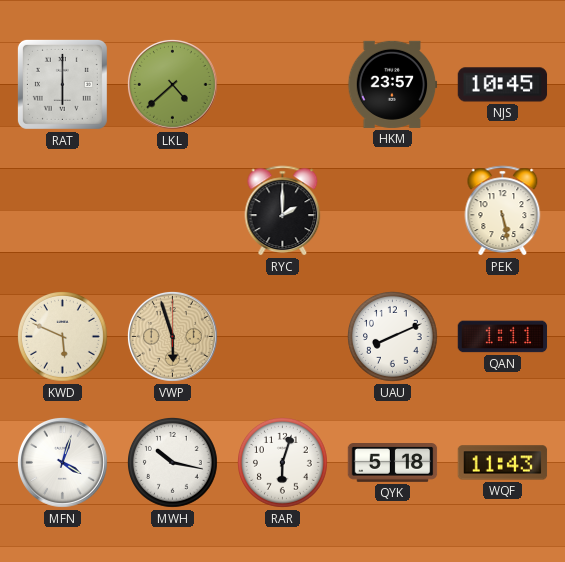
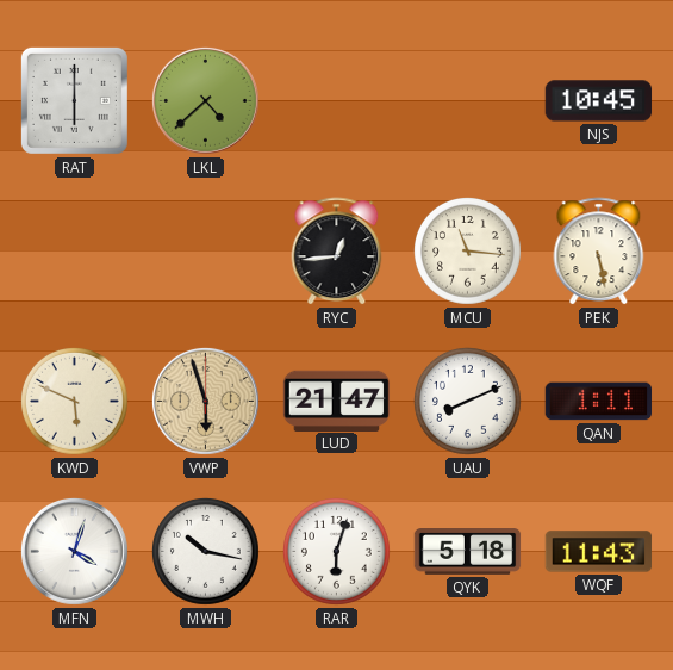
HKM: 23:57 -> none (392, 84)
RYC: 2:00 -> 12:44 (337, 252)
MCU: none -> 11:16 (468, 252)
LUD: none -> 21:47 (337, 401)
